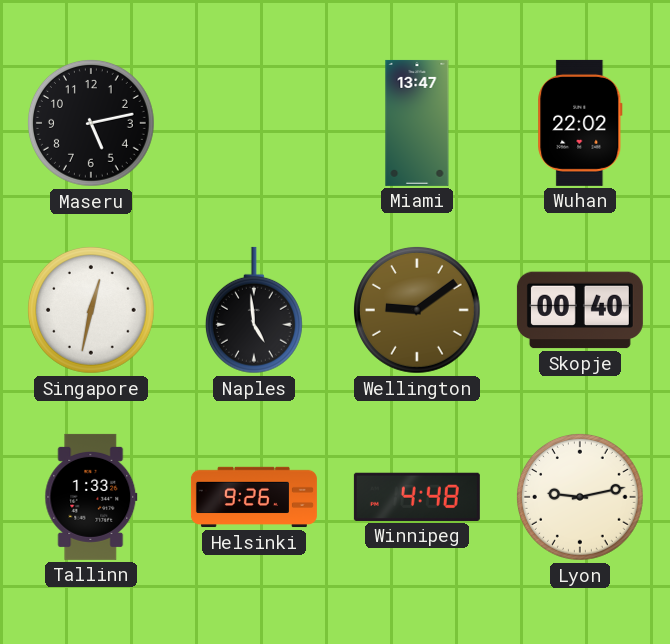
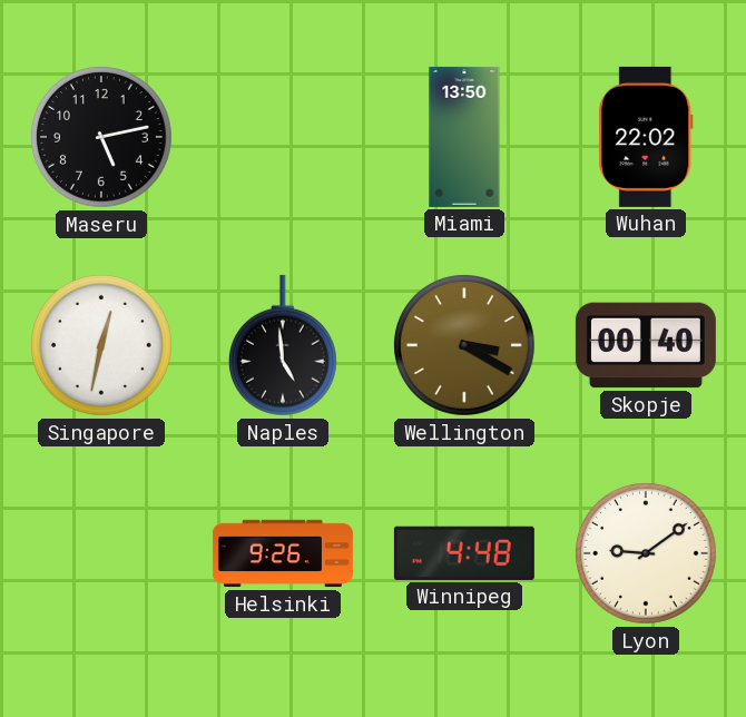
Miami: 13:47 -> 13:50 (464, 137)
Wellington: 9:09 -> 3:20 (464, 345)
Tallinn: 1:33 -> none (91, 497)
Lyon: 9:13 -> 9:09 (646, 553)
